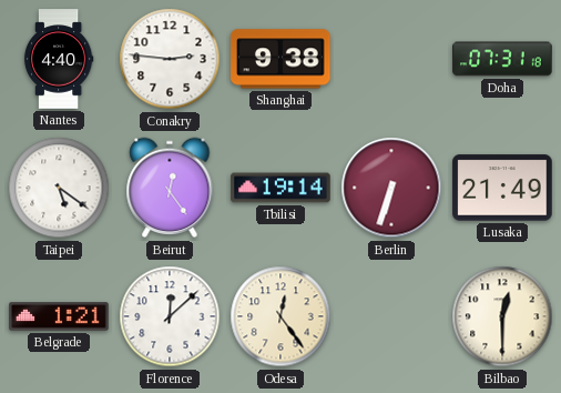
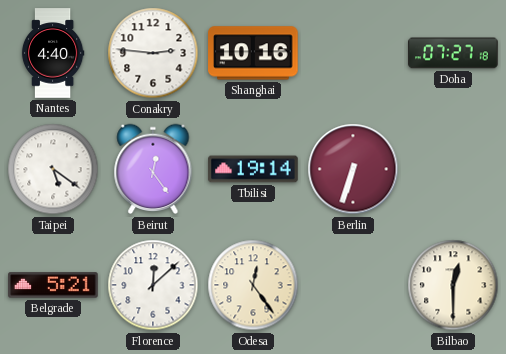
Shanghai: 9:38 -> 10:16 (253, 53)
Doha: 07:31 -> 07:27 (453, 53)
Lusaka: 21:49 -> none (502, 188)
Belgrade: 1:21 -> 5:21 (53, 285)
